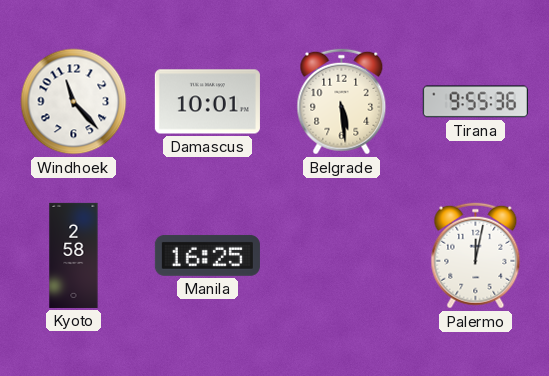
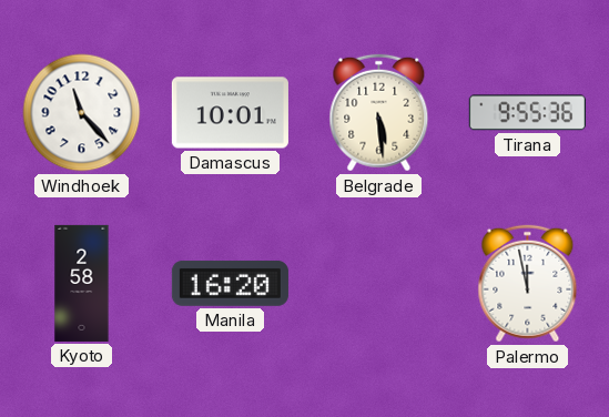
Manila: 16:25 -> 16:20 (230, 284)
Palermo: 12:02 -> 11:58 (528, 284)
